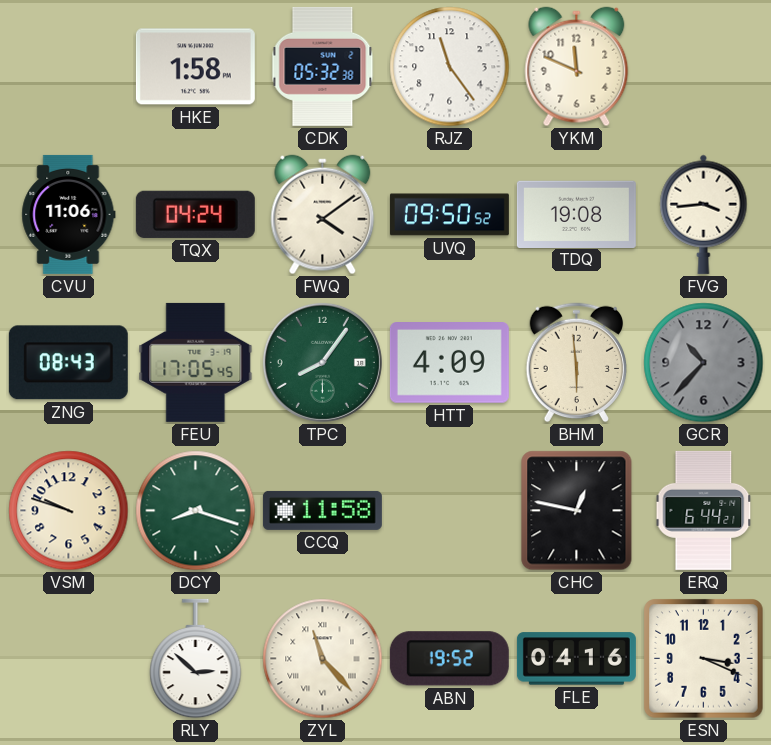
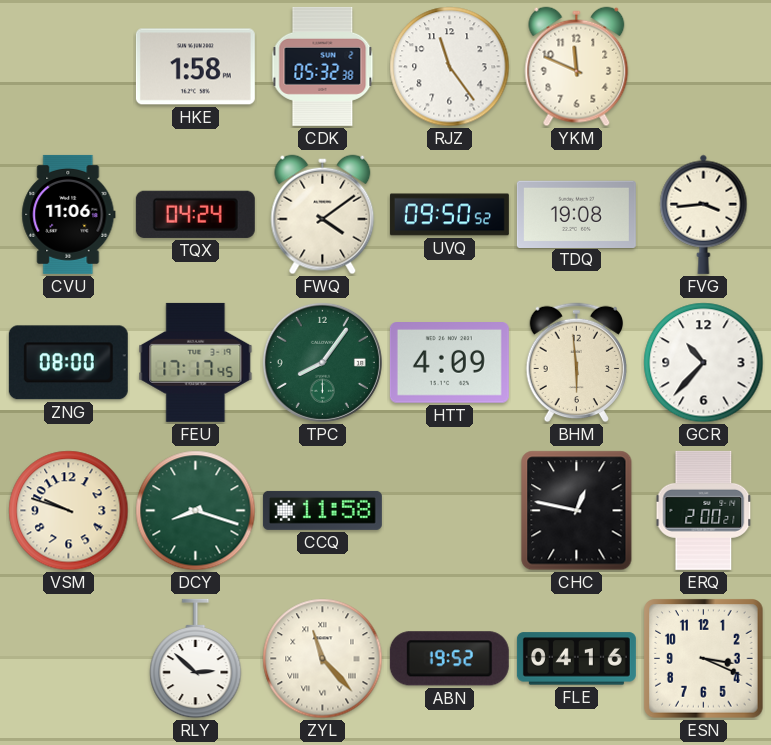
ZNG: 08:43 -> 08:00 (68, 363)
FEU: 17:05 -> 17:17 (196, 362)
GCR dial: grey -> white (704, 363)
ERQ: 6:44 -> 2:00 (704, 510)
